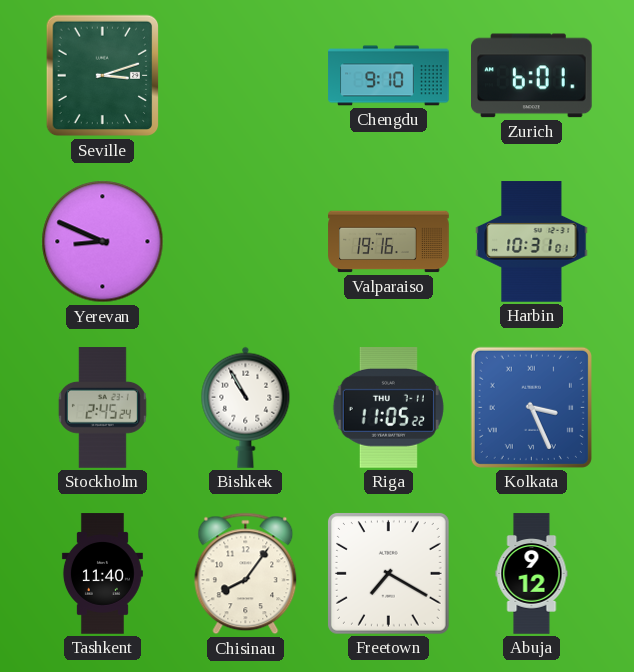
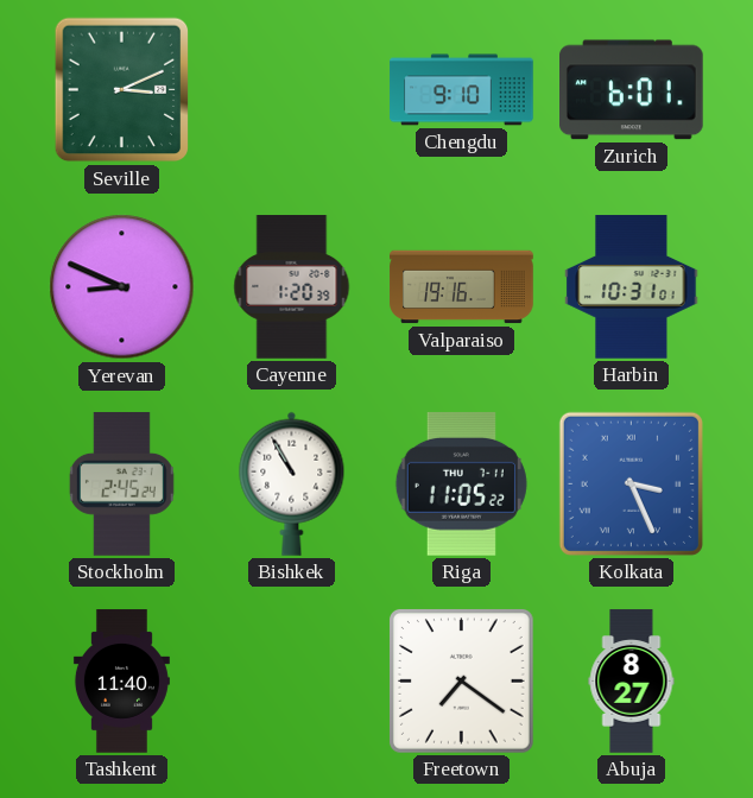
Seville: 3:12 -> 3:11 (122, 90)
Cayenne: none -> 1:20 (292, 287)
Chisinau: 8:06 -> none (246, 574)
Freetown: 7:20 -> 7:21 (461, 680)
Abuja: 9:12 -> 8:27 (632, 682)
